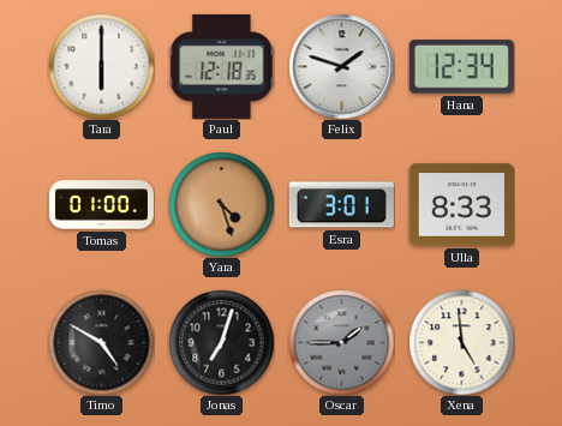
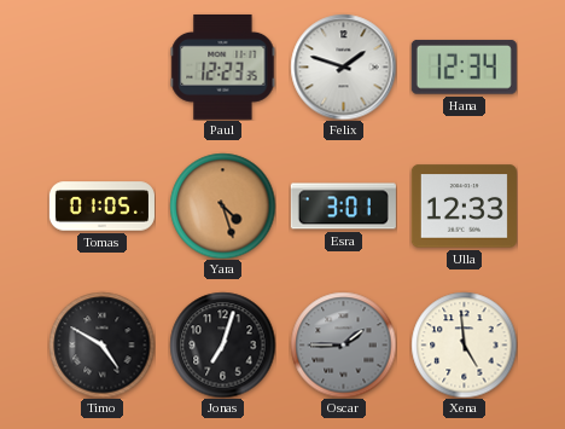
Tara: 6:00 -> none (101, 66)
Paul: 12:18 -> 12:23 (222, 66)
Tomas: 01:00 -> 01:05 (101, 207)
Ulla: 8:33 -> 12:33 (464, 207)
